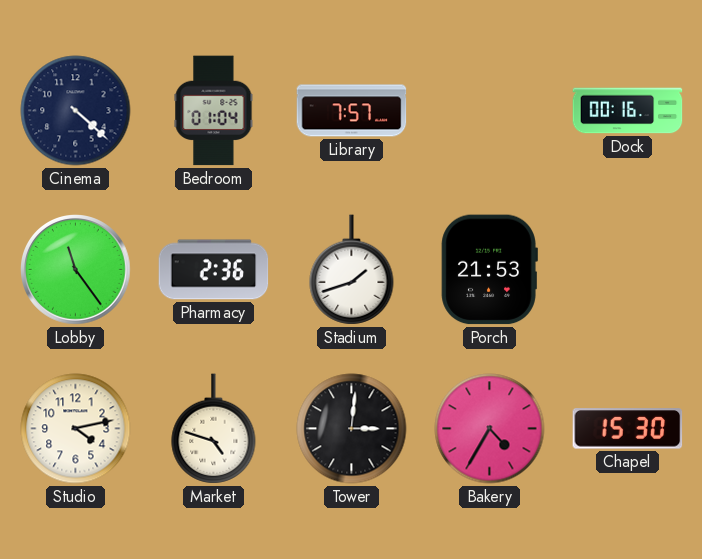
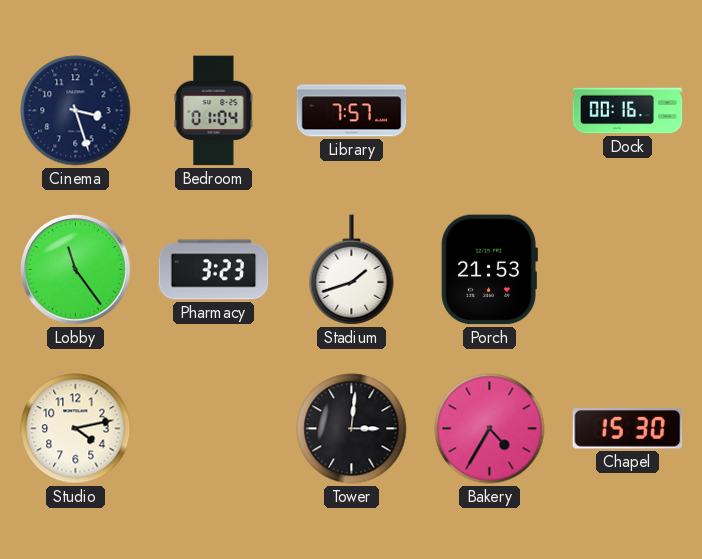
Cinema: 4:22 -> 3:27 (76, 111)
Pharmacy: 2:36 -> 3:23 (214, 270)
Market: 4:48 -> none (214, 429)
